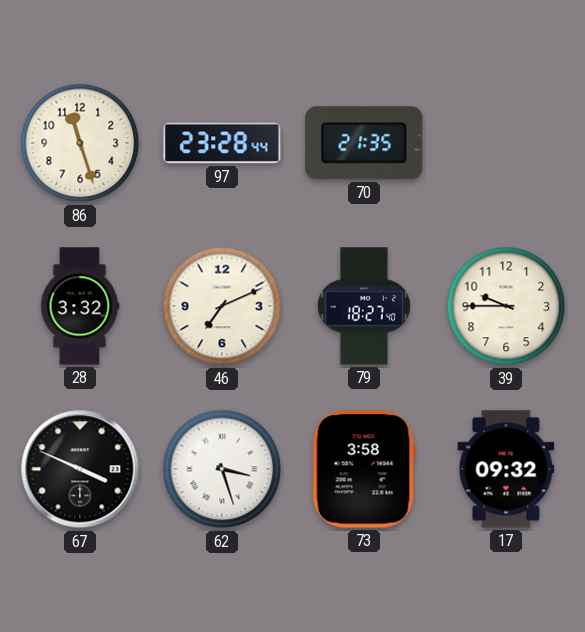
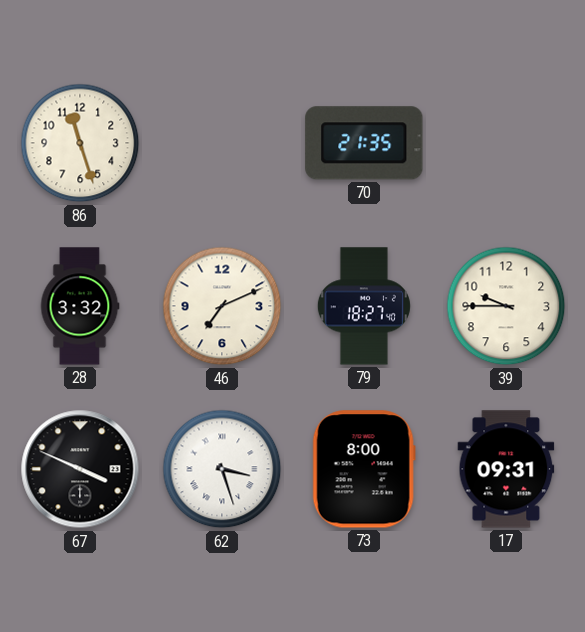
97: 23:28 -> none (222, 143)
73: 3:58 -> 8:00 (364, 469)
17: 09:32 -> 09:31 (506, 469)
